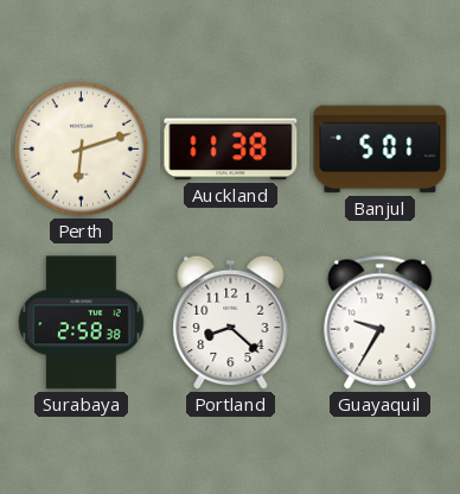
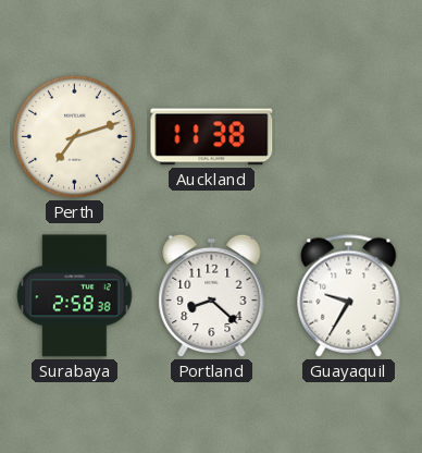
Perth: 6:12 -> 7:12 (74, 136)
Banjul: 5:01 -> none (381, 150)
